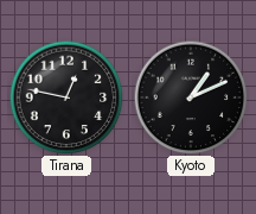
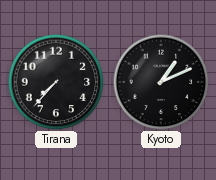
Tirana: 12:47 -> 7:37 (56, 82)
